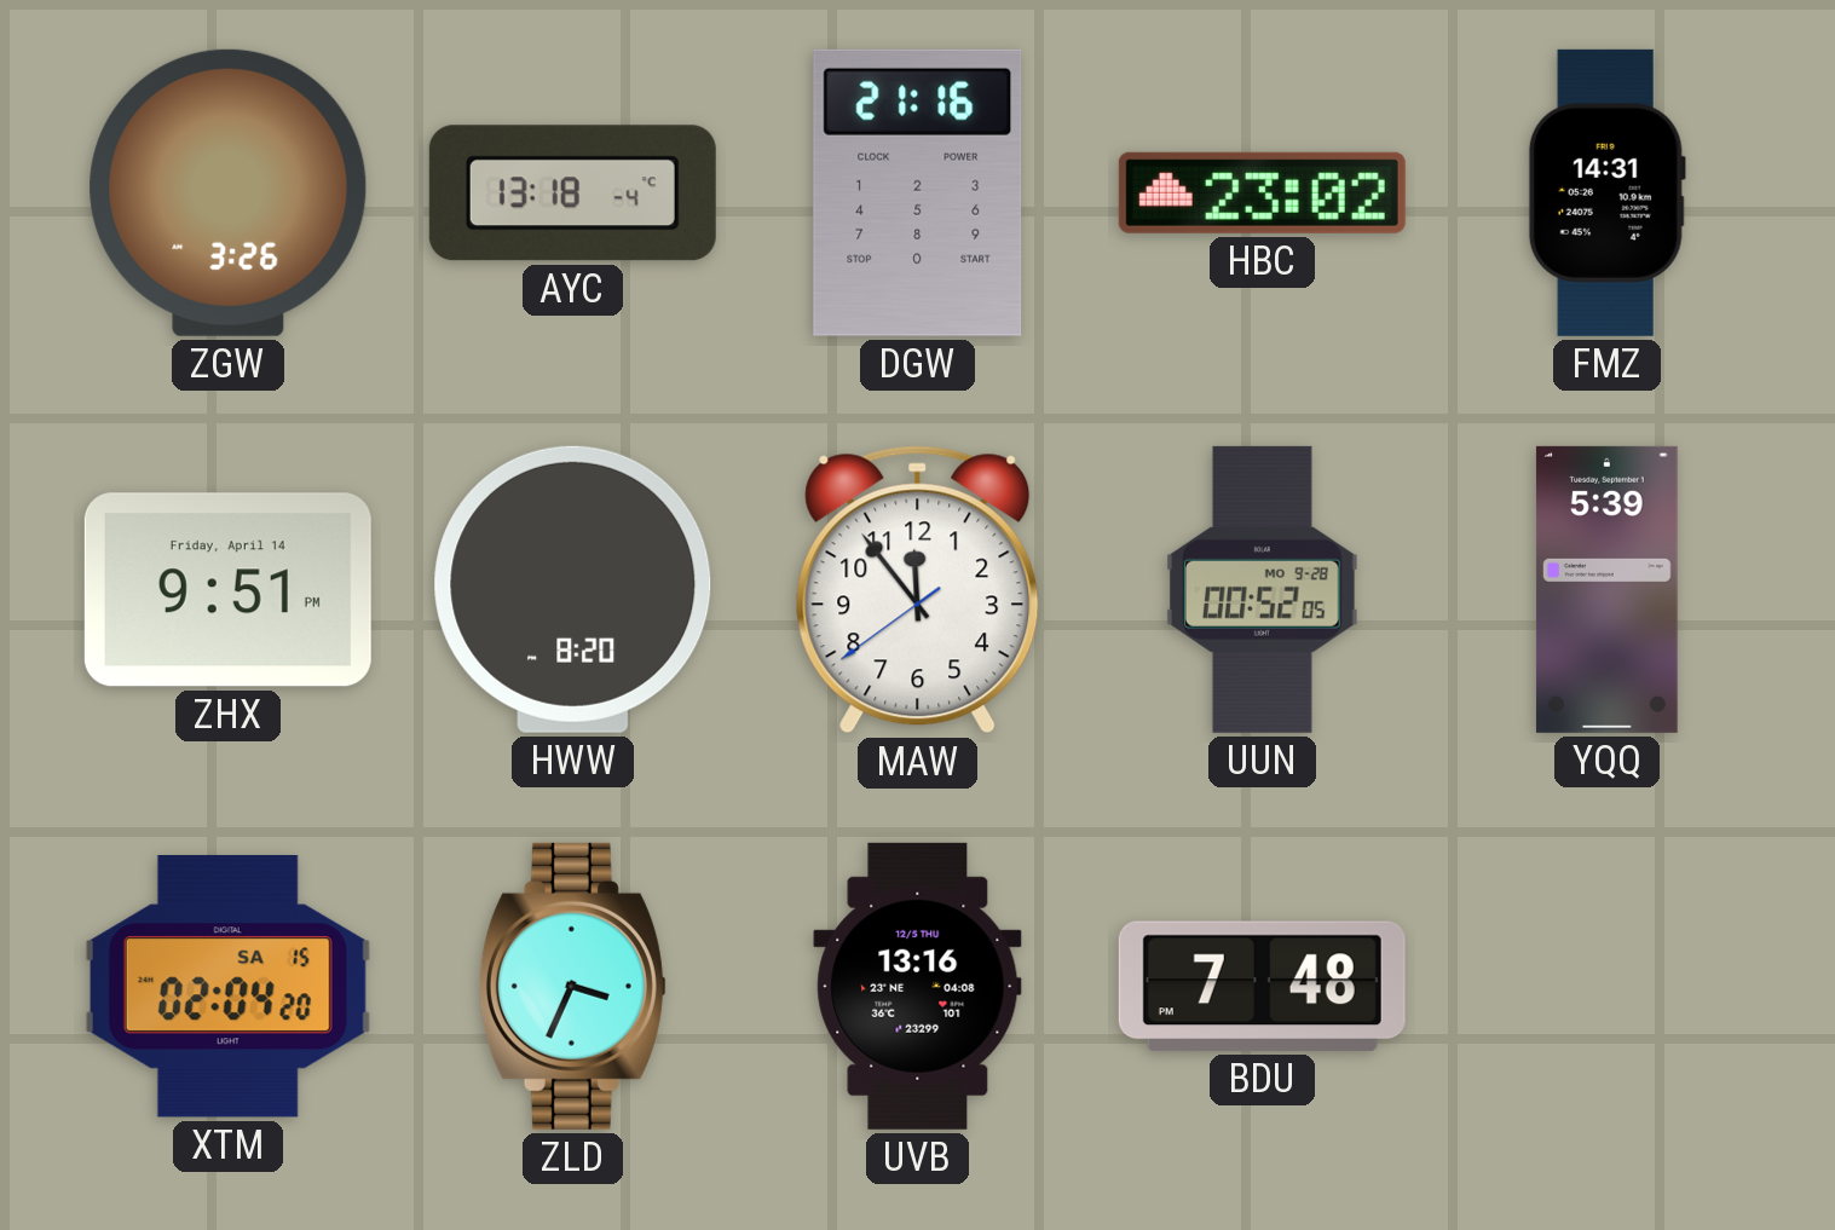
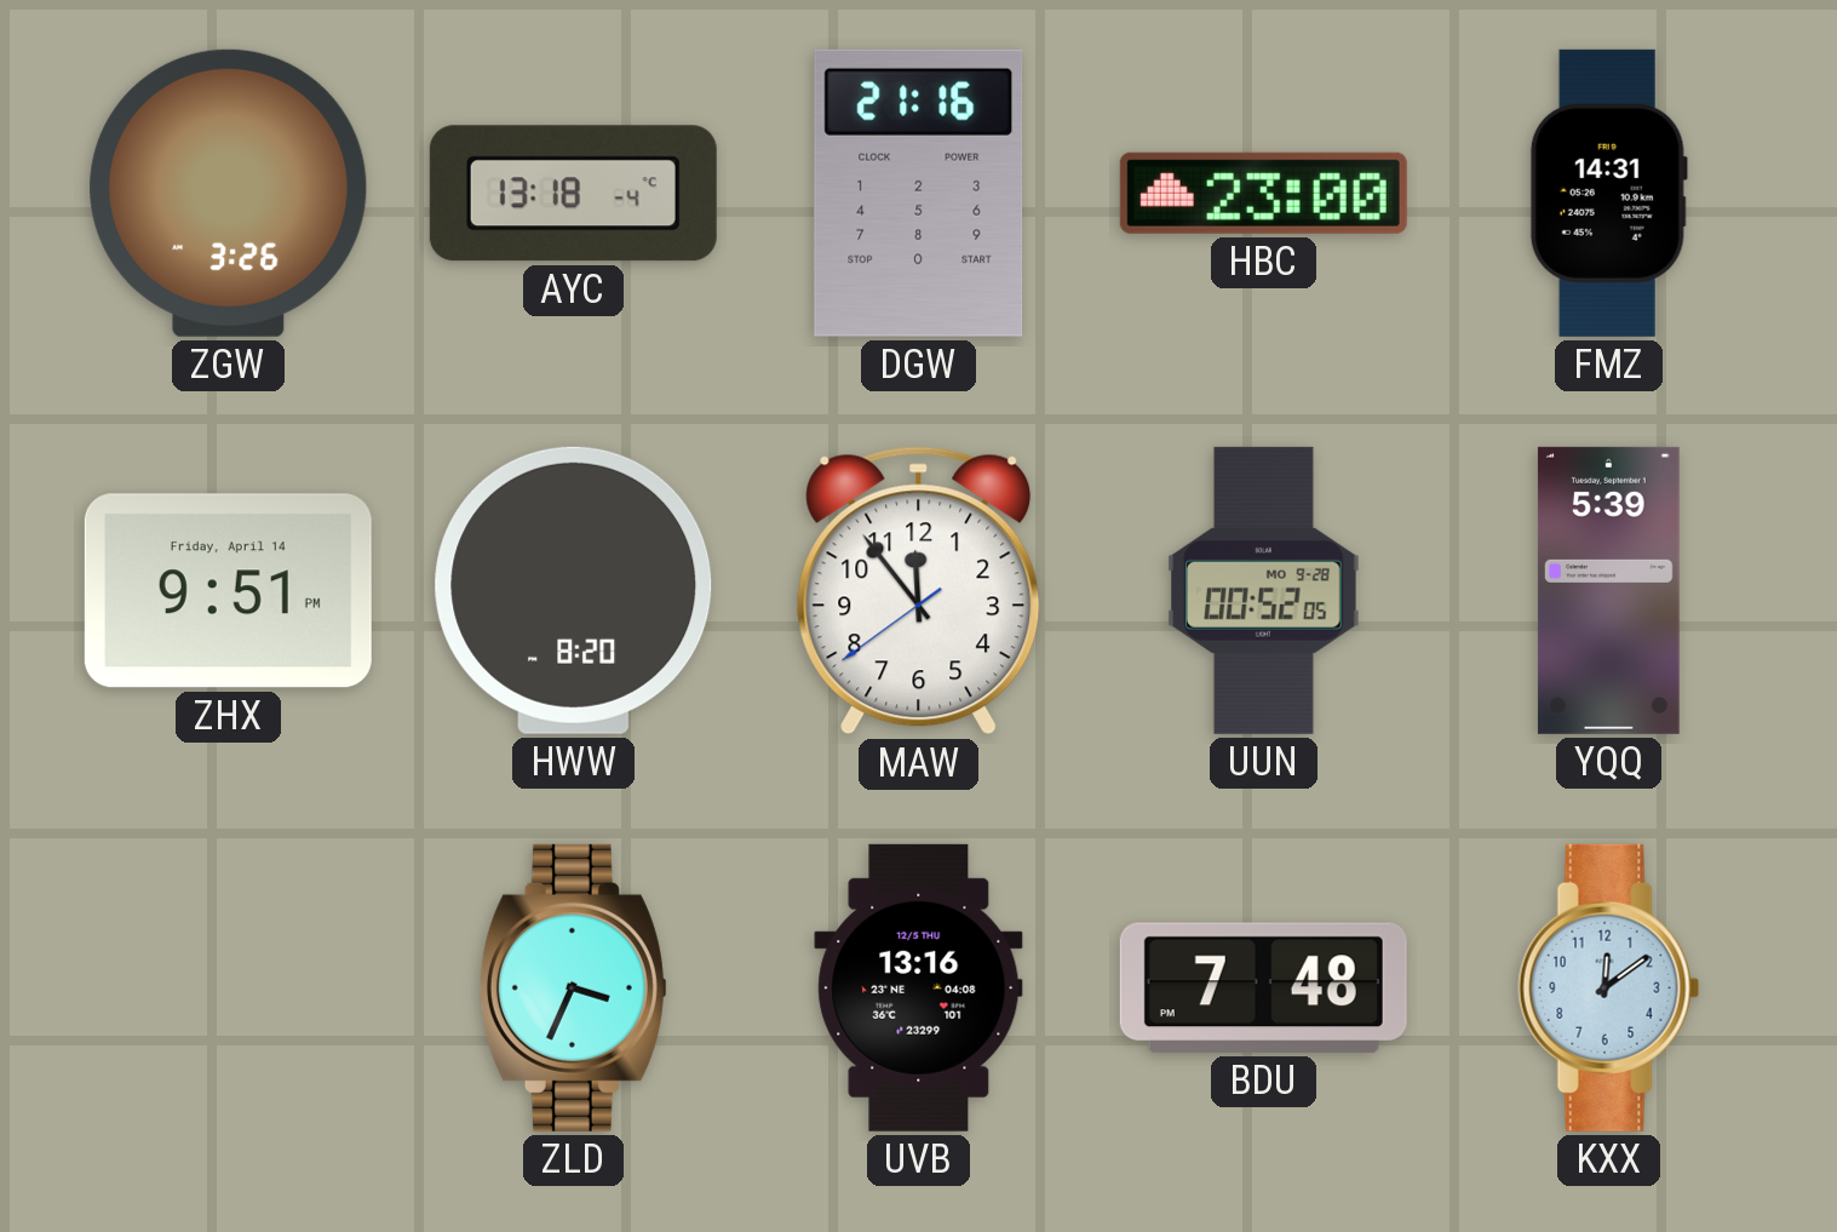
HBC: 23:02 -> 23:00 (1263, 193)
XTM: 02:04 -> none (227, 986)
KXX: none -> 12:09 (1609, 987)
